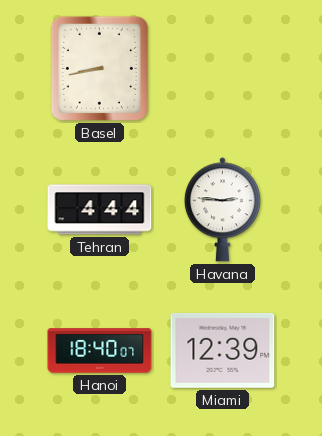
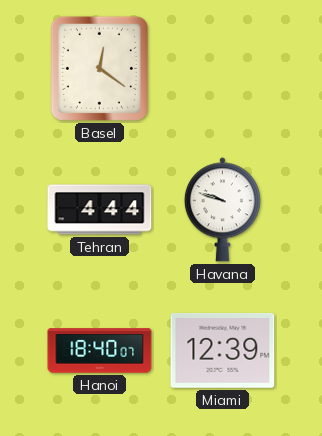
Basel: 8:43 -> 12:21 (99, 68)
Havana: 2:46 -> 9:48 (222, 210)
